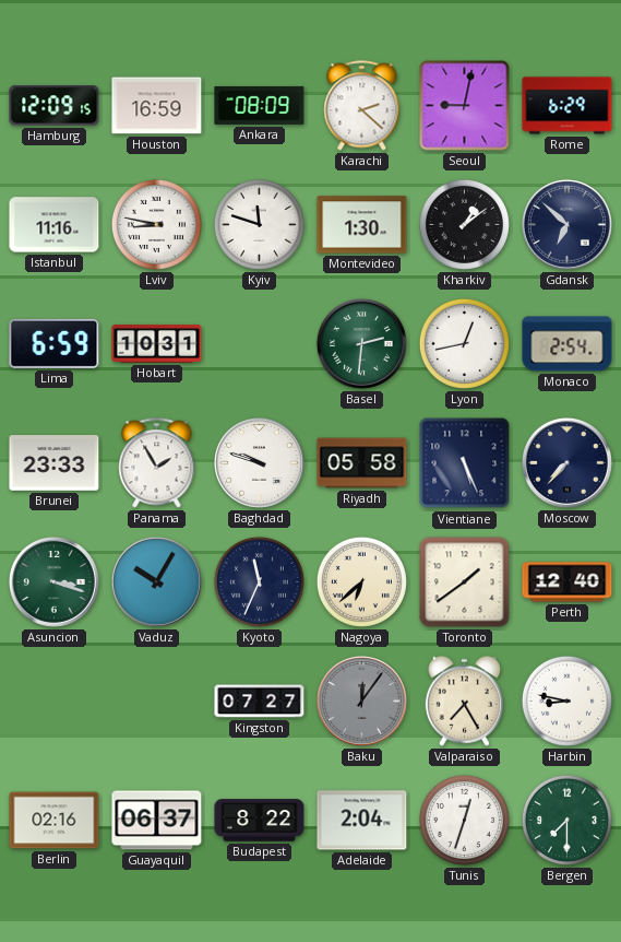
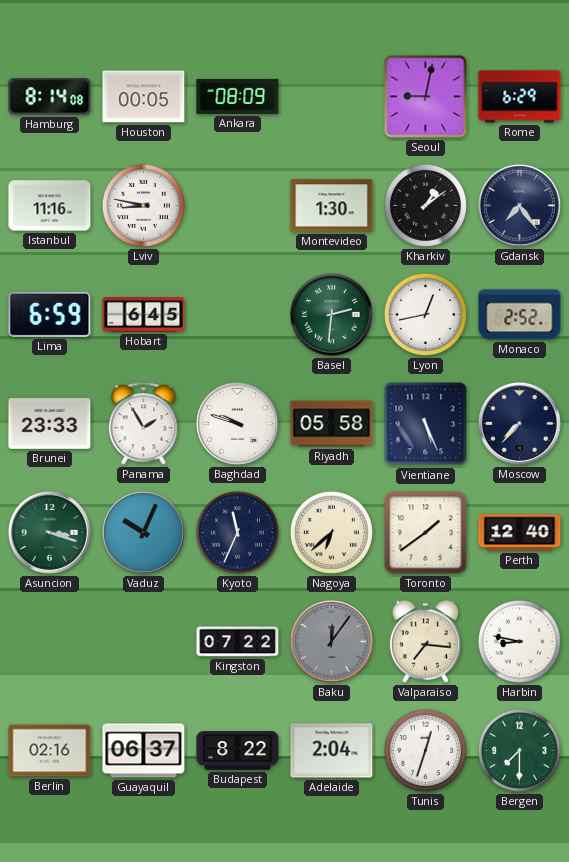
Hamburg: 12:09 -> 8:14 (50, 97)
Houston: 16:59 -> 00:05 (144, 97)
Karachi: 2:22 -> none (362, 106)
Kyiv: 11:48 -> none (259, 224)
Gdansk: 6:52 -> 7:24 (519, 205)
Hobart: 10:31 -> 6:45 (144, 315)
Monaco: 2:54 -> 2:52 (520, 315)
Vaduz: 10:05 -> 10:04 (143, 532)
Kingston: 07:27 -> 07:22 (238, 642)
Valparaiso: 7:25 -> 7:16 (425, 641)
